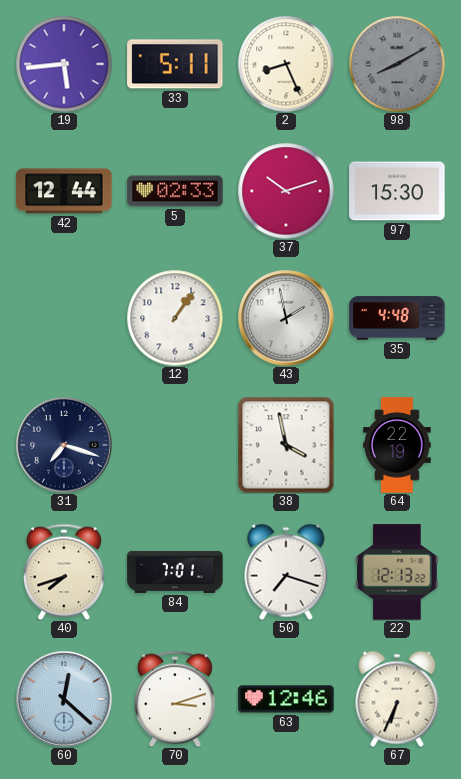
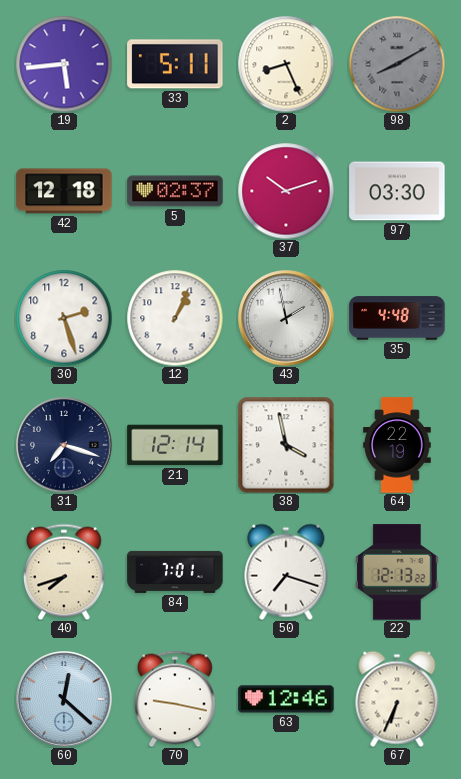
42: 12:44 -> 12:18 (64, 191)
5: 02:33 -> 02:37 (175, 191)
97: 15:30 -> 03:30 (397, 191)
30: none -> 2:27 (64, 318)
12: 1:06 -> 1:04 (175, 318)
21: none -> 12:14 (175, 445)
70: 3:12 -> 9:17 (176, 699)
